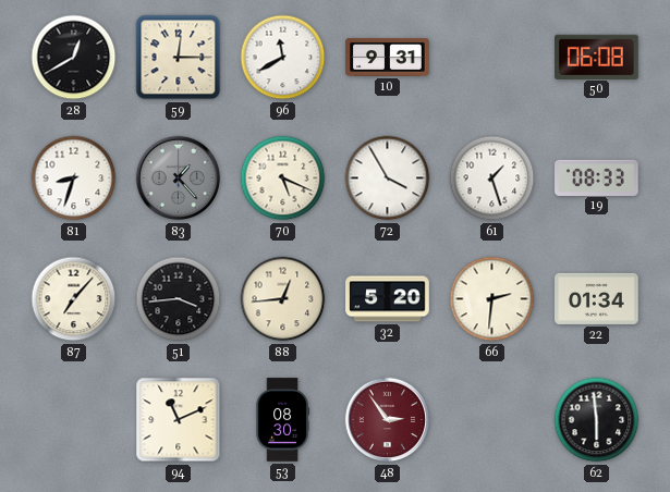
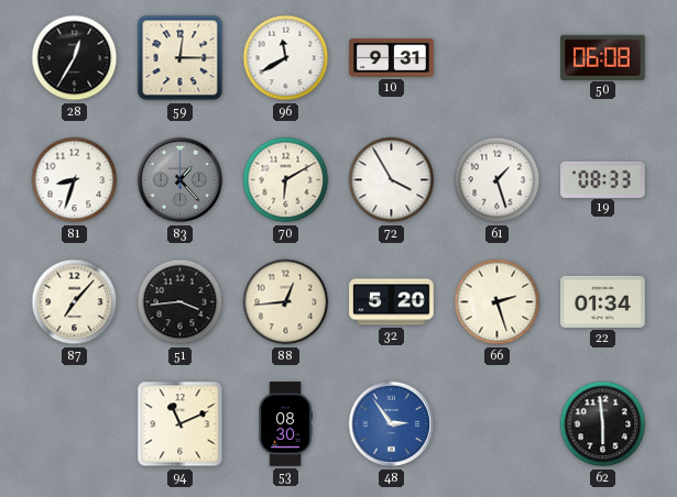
28: 12:40 -> 12:35 (75, 58)
70: 5:19 -> 6:10 (286, 180)
66: 2:31 -> 2:27 (498, 302)
48 dial: burgundy -> blue (392, 424)
